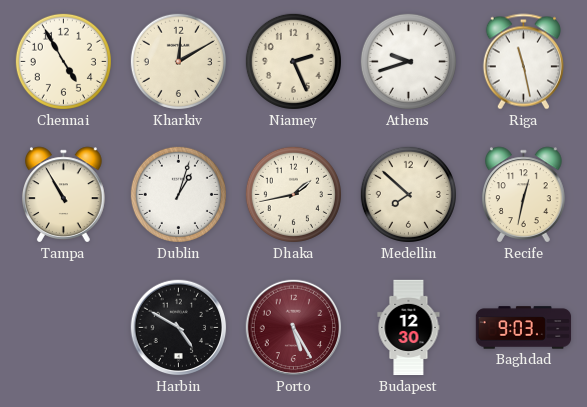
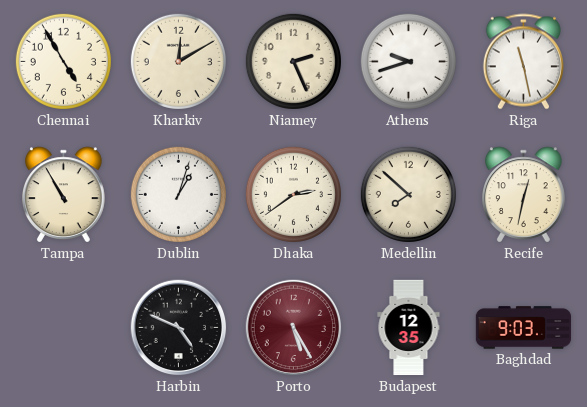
Dhaka: 1:43 -> 2:39 (293, 194)
Harbin: 4:50 -> 4:49 (179, 328)
Budapest: 12:30 -> 12:35 (409, 328)
